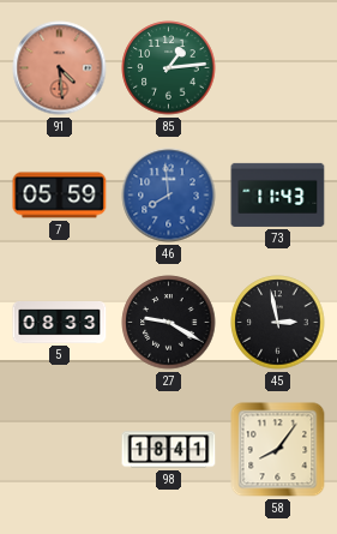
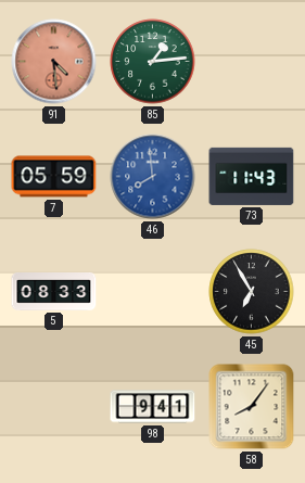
27: 9:20 -> none (169, 323)
45: 2:58 -> 6:55 (252, 292)
98: 18:41 -> 9:41 (153, 407)
